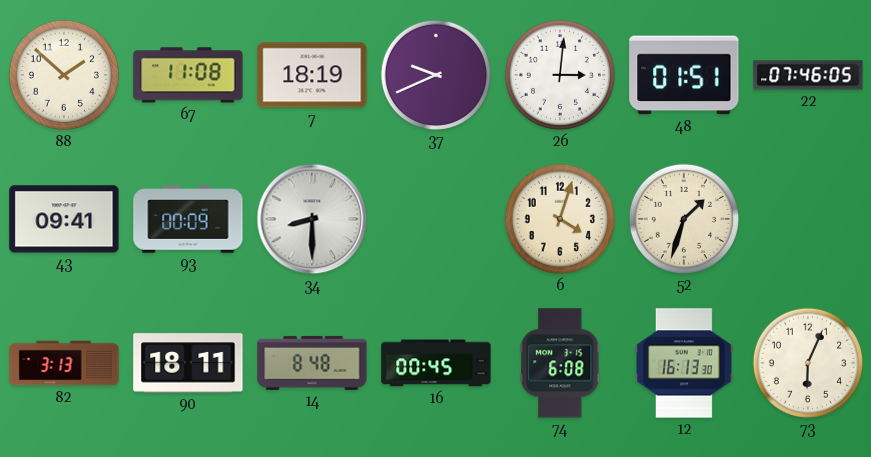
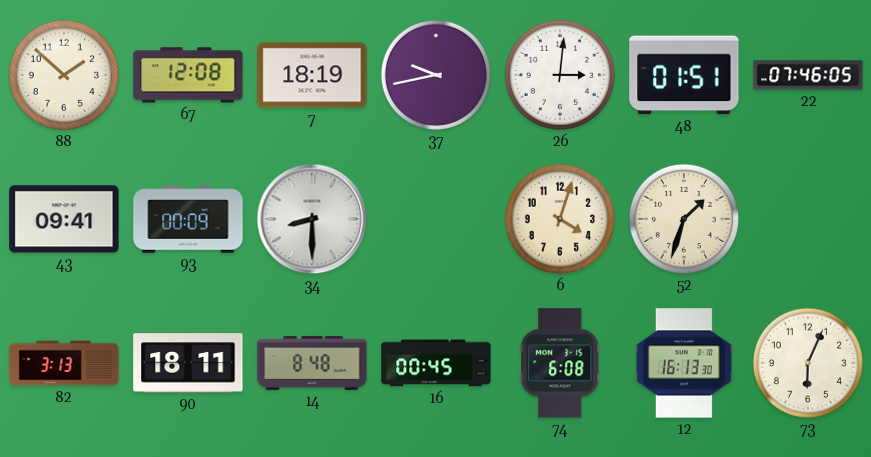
67: 11:08 -> 12:08 (188, 75)
37: 9:41 -> 9:43 (436, 75)
